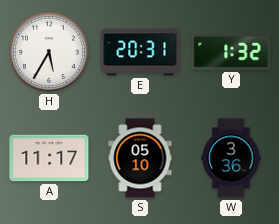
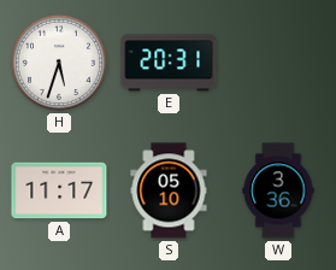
H: 5:35 -> 5:33 (59, 63)
Y: 1:32 -> none (231, 52)
